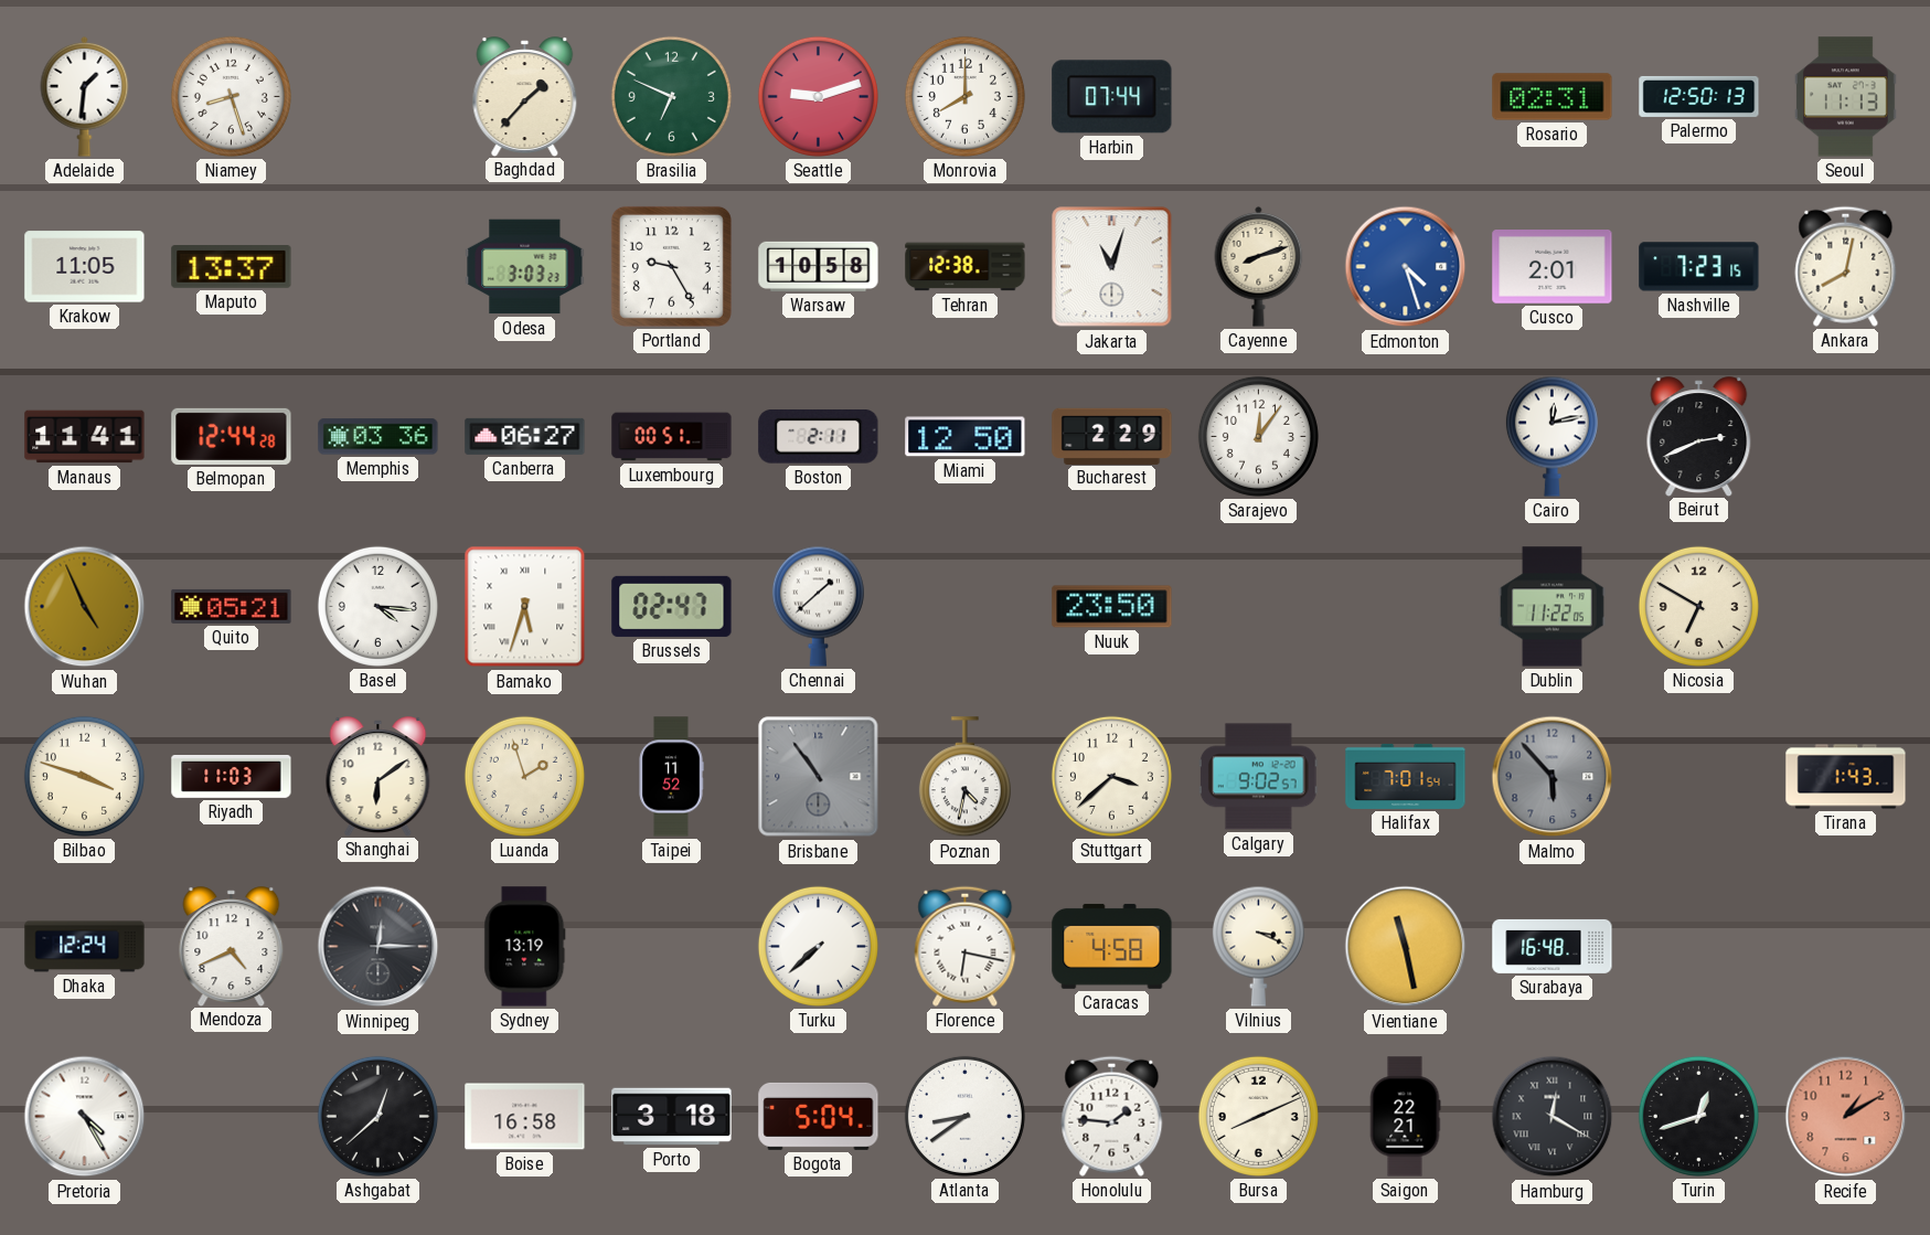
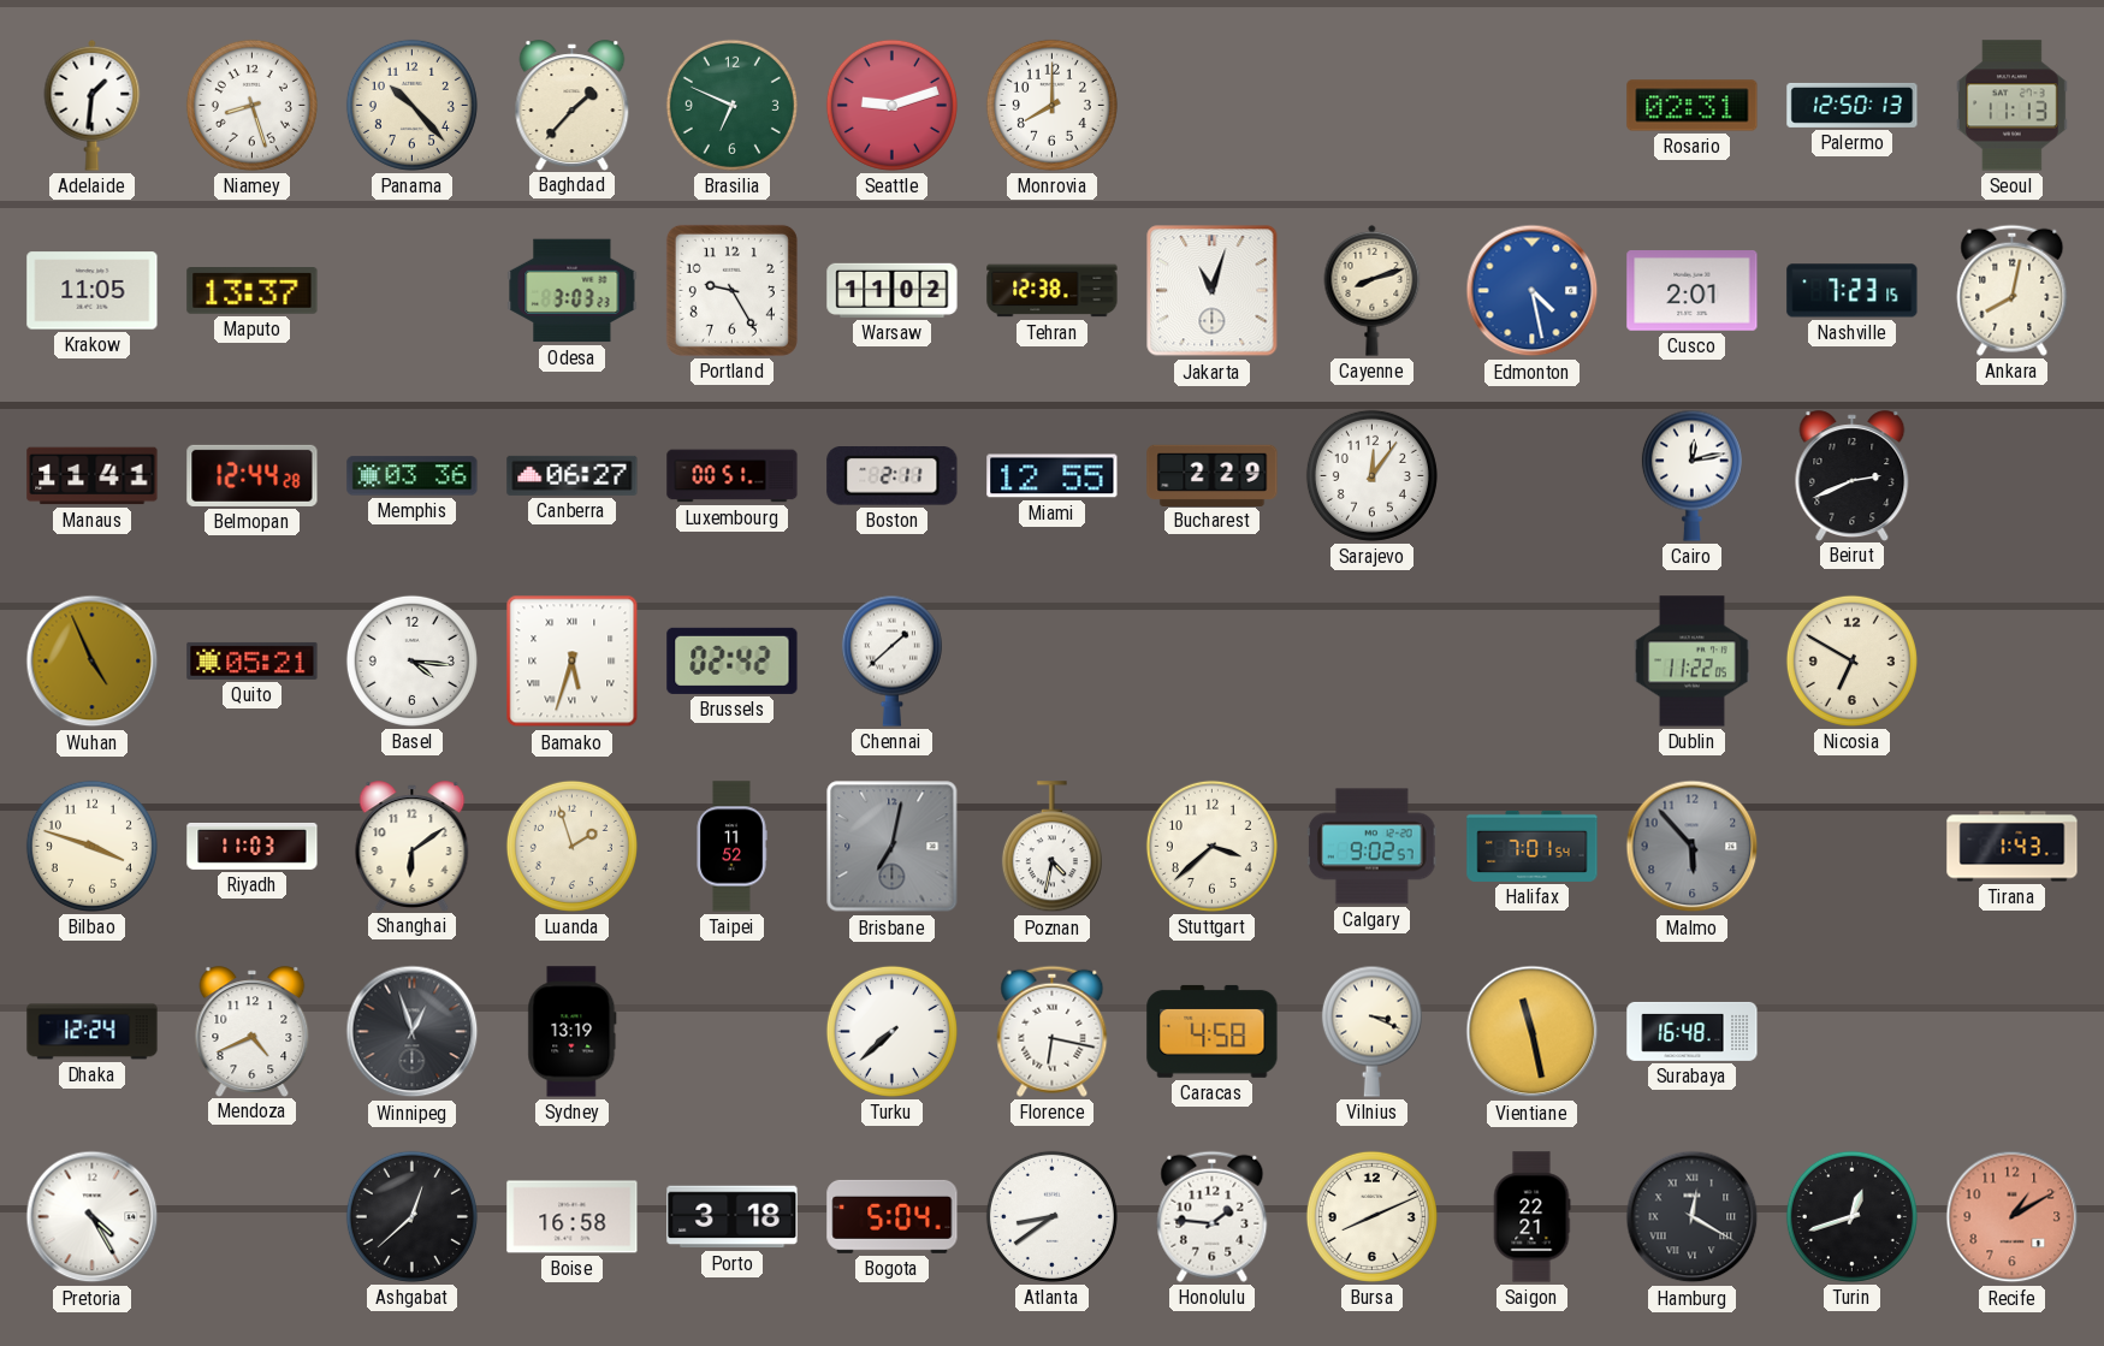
Panama: none -> 10:23 (411, 105)
Harbin: 07:44 -> none (1112, 97)
Warsaw: 10:58 -> 11:02 (893, 290)
Edmonton: 4:27 -> 4:28 (1533, 291)
Miami: 12:50 -> 12:55 (1053, 476)
Brussels: 02:47 -> 02:42 (733, 660)
Nuuk: 23:50 -> none (1112, 607)
Brisbane: 10:54 -> 7:02 (893, 847)
Winnipeg: 12:15 -> 12:57 (413, 1032)
